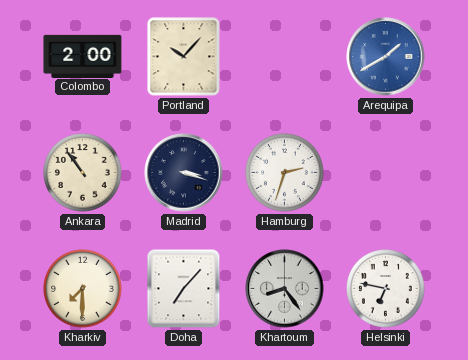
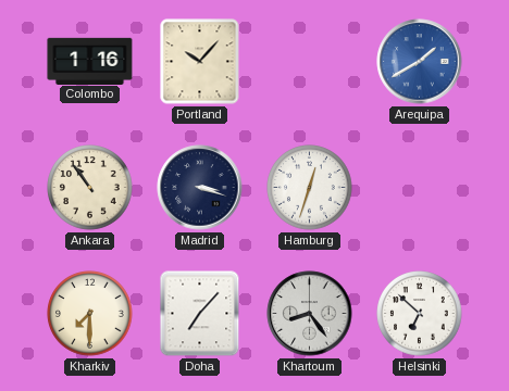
Colombo: 2:00 -> 1:16 (90, 61)
Hamburg: 2:33 -> 12:33 (310, 188)
Helsinki: 6:47 -> 6:52 (420, 314)
